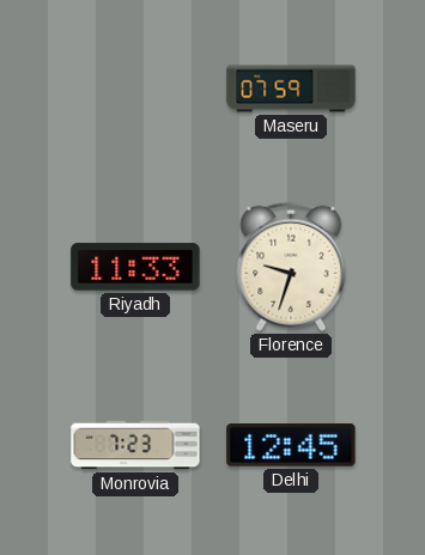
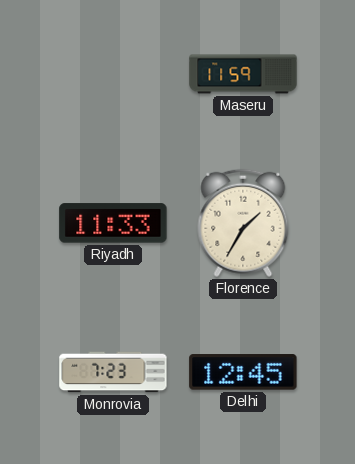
Maseru: 07:59 -> 11:59 (243, 74)
Florence: 9:33 -> 1:35 (243, 223)
